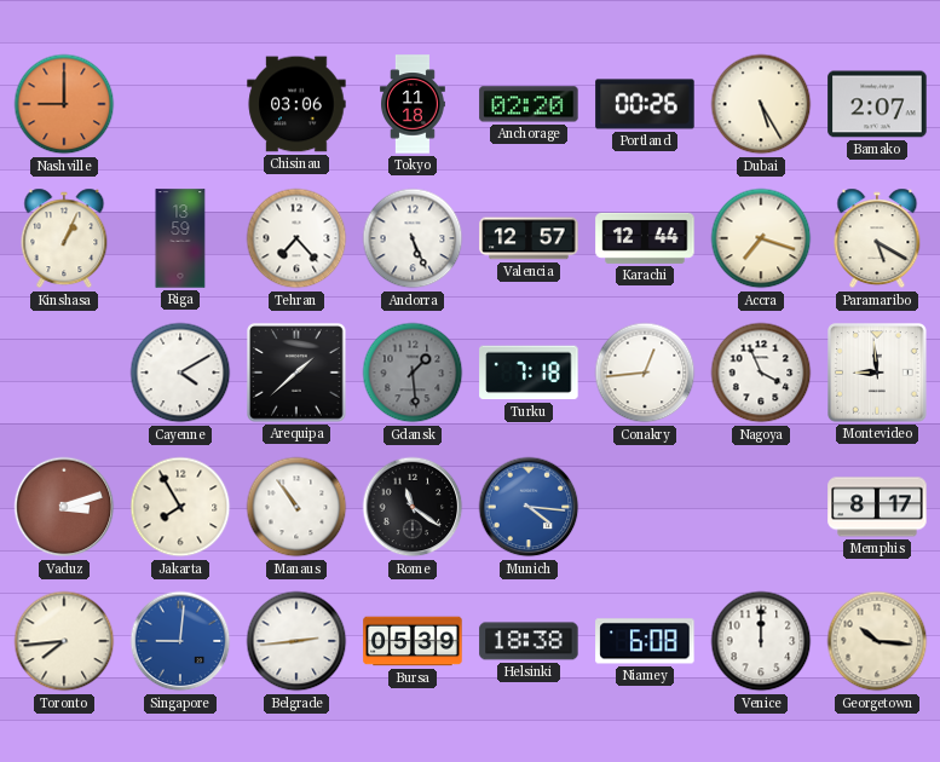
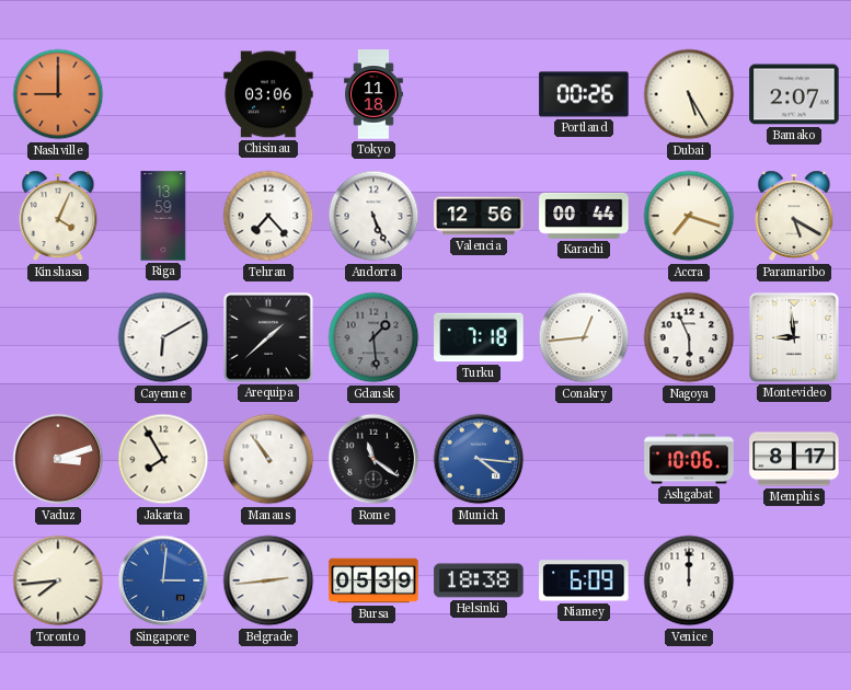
Anchorage: 02:20 -> none (529, 104)
Kinshasa: 1:04 -> 4:04 (58, 216)
Valencia: 12:57 -> 12:56 (479, 216)
Karachi: 12:44 -> 00:44 (584, 216)
Cayenne: 4:10 -> 6:10 (163, 337)
Nagoya: 3:56 -> 5:56 (689, 337)
Ashgabat: none -> 10:06 (689, 459)
Singapore: 9:01 -> 3:01 (163, 580)
Niamey: 6:08 -> 6:09 (584, 580)
Georgetown: 10:16 -> none (877, 641)
